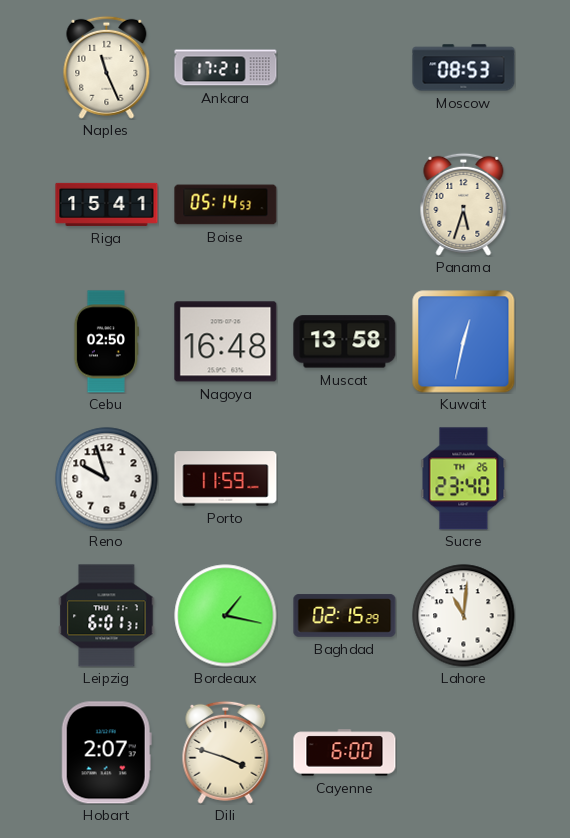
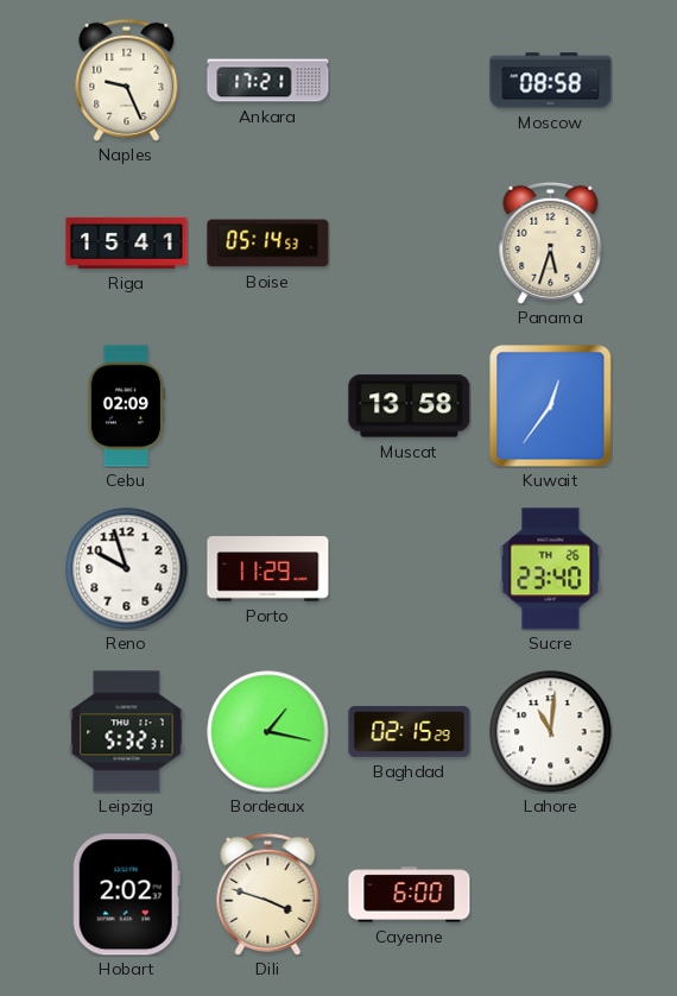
Naples: 11:26 -> 9:26 (127, 80)
Moscow: 08:53 -> 08:58 (551, 81)
Cebu: 02:50 -> 02:09 (126, 406)
Nagoya: 16:48 -> none (226, 342)
Kuwait: 12:32 -> 12:36 (551, 406)
Porto: 11:59 -> 11:29 (268, 569)
Leipzig: 6:01 -> 5:32 (127, 732)
Hobart: 2:07 -> 2:02 (126, 895)
